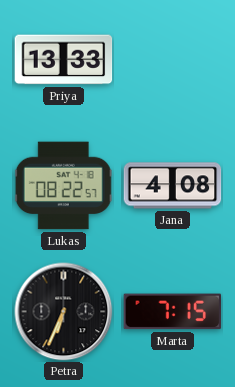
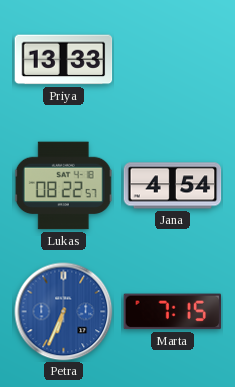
Jana: 4:08 -> 4:54 (173, 186)
Petra dial: black -> blue (64, 312)
